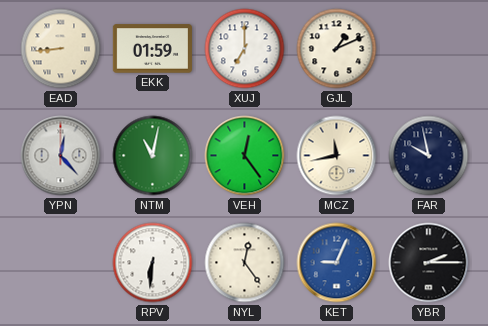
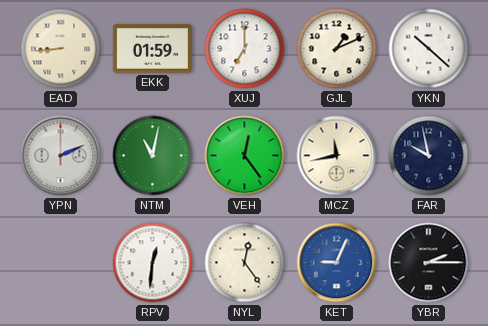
YKN: none -> 10:22 (429, 49)
YPN: 12:23 -> 2:11 (61, 156)
RPV: 6:31 -> 12:31 (153, 263)
